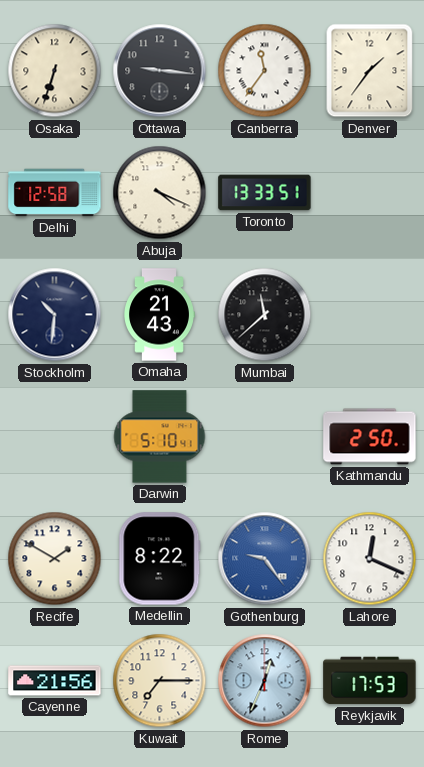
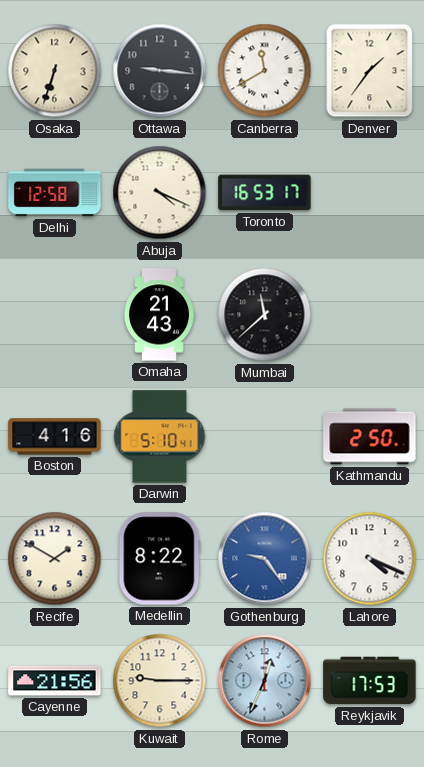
Canberra: 11:36 -> 11:40 (265, 71)
Toronto: 13:33 -> 16:53 (265, 193)
Stockholm: 10:31 -> none (55, 315)
Boston: none -> 4:16 (55, 437)
Lahore: 12:19 -> 4:19 (370, 559)
Kuwait: 7:15 -> 9:15 (160, 681)
